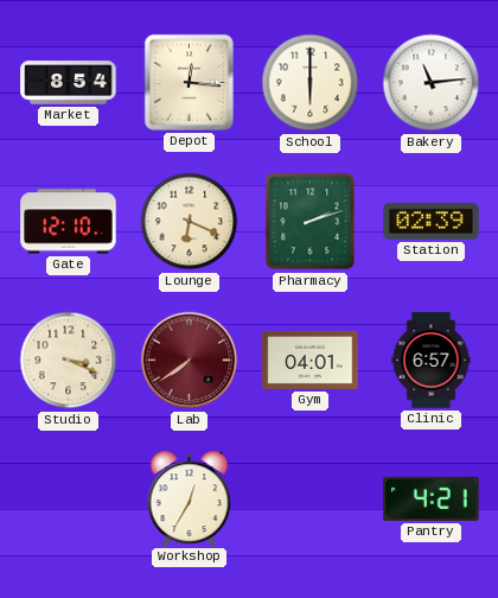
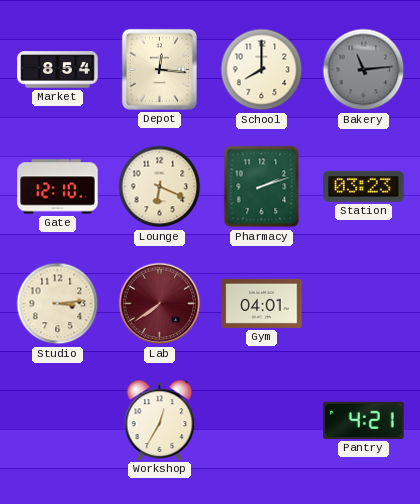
School: 6:00 -> 8:00 (262, 70)
Bakery dial: white -> grey (364, 70)
Station: 02:39 -> 03:23 (364, 186)
Studio: 3:19 -> 3:14 (58, 304)
Clinic: 6:57 -> none (432, 361)
